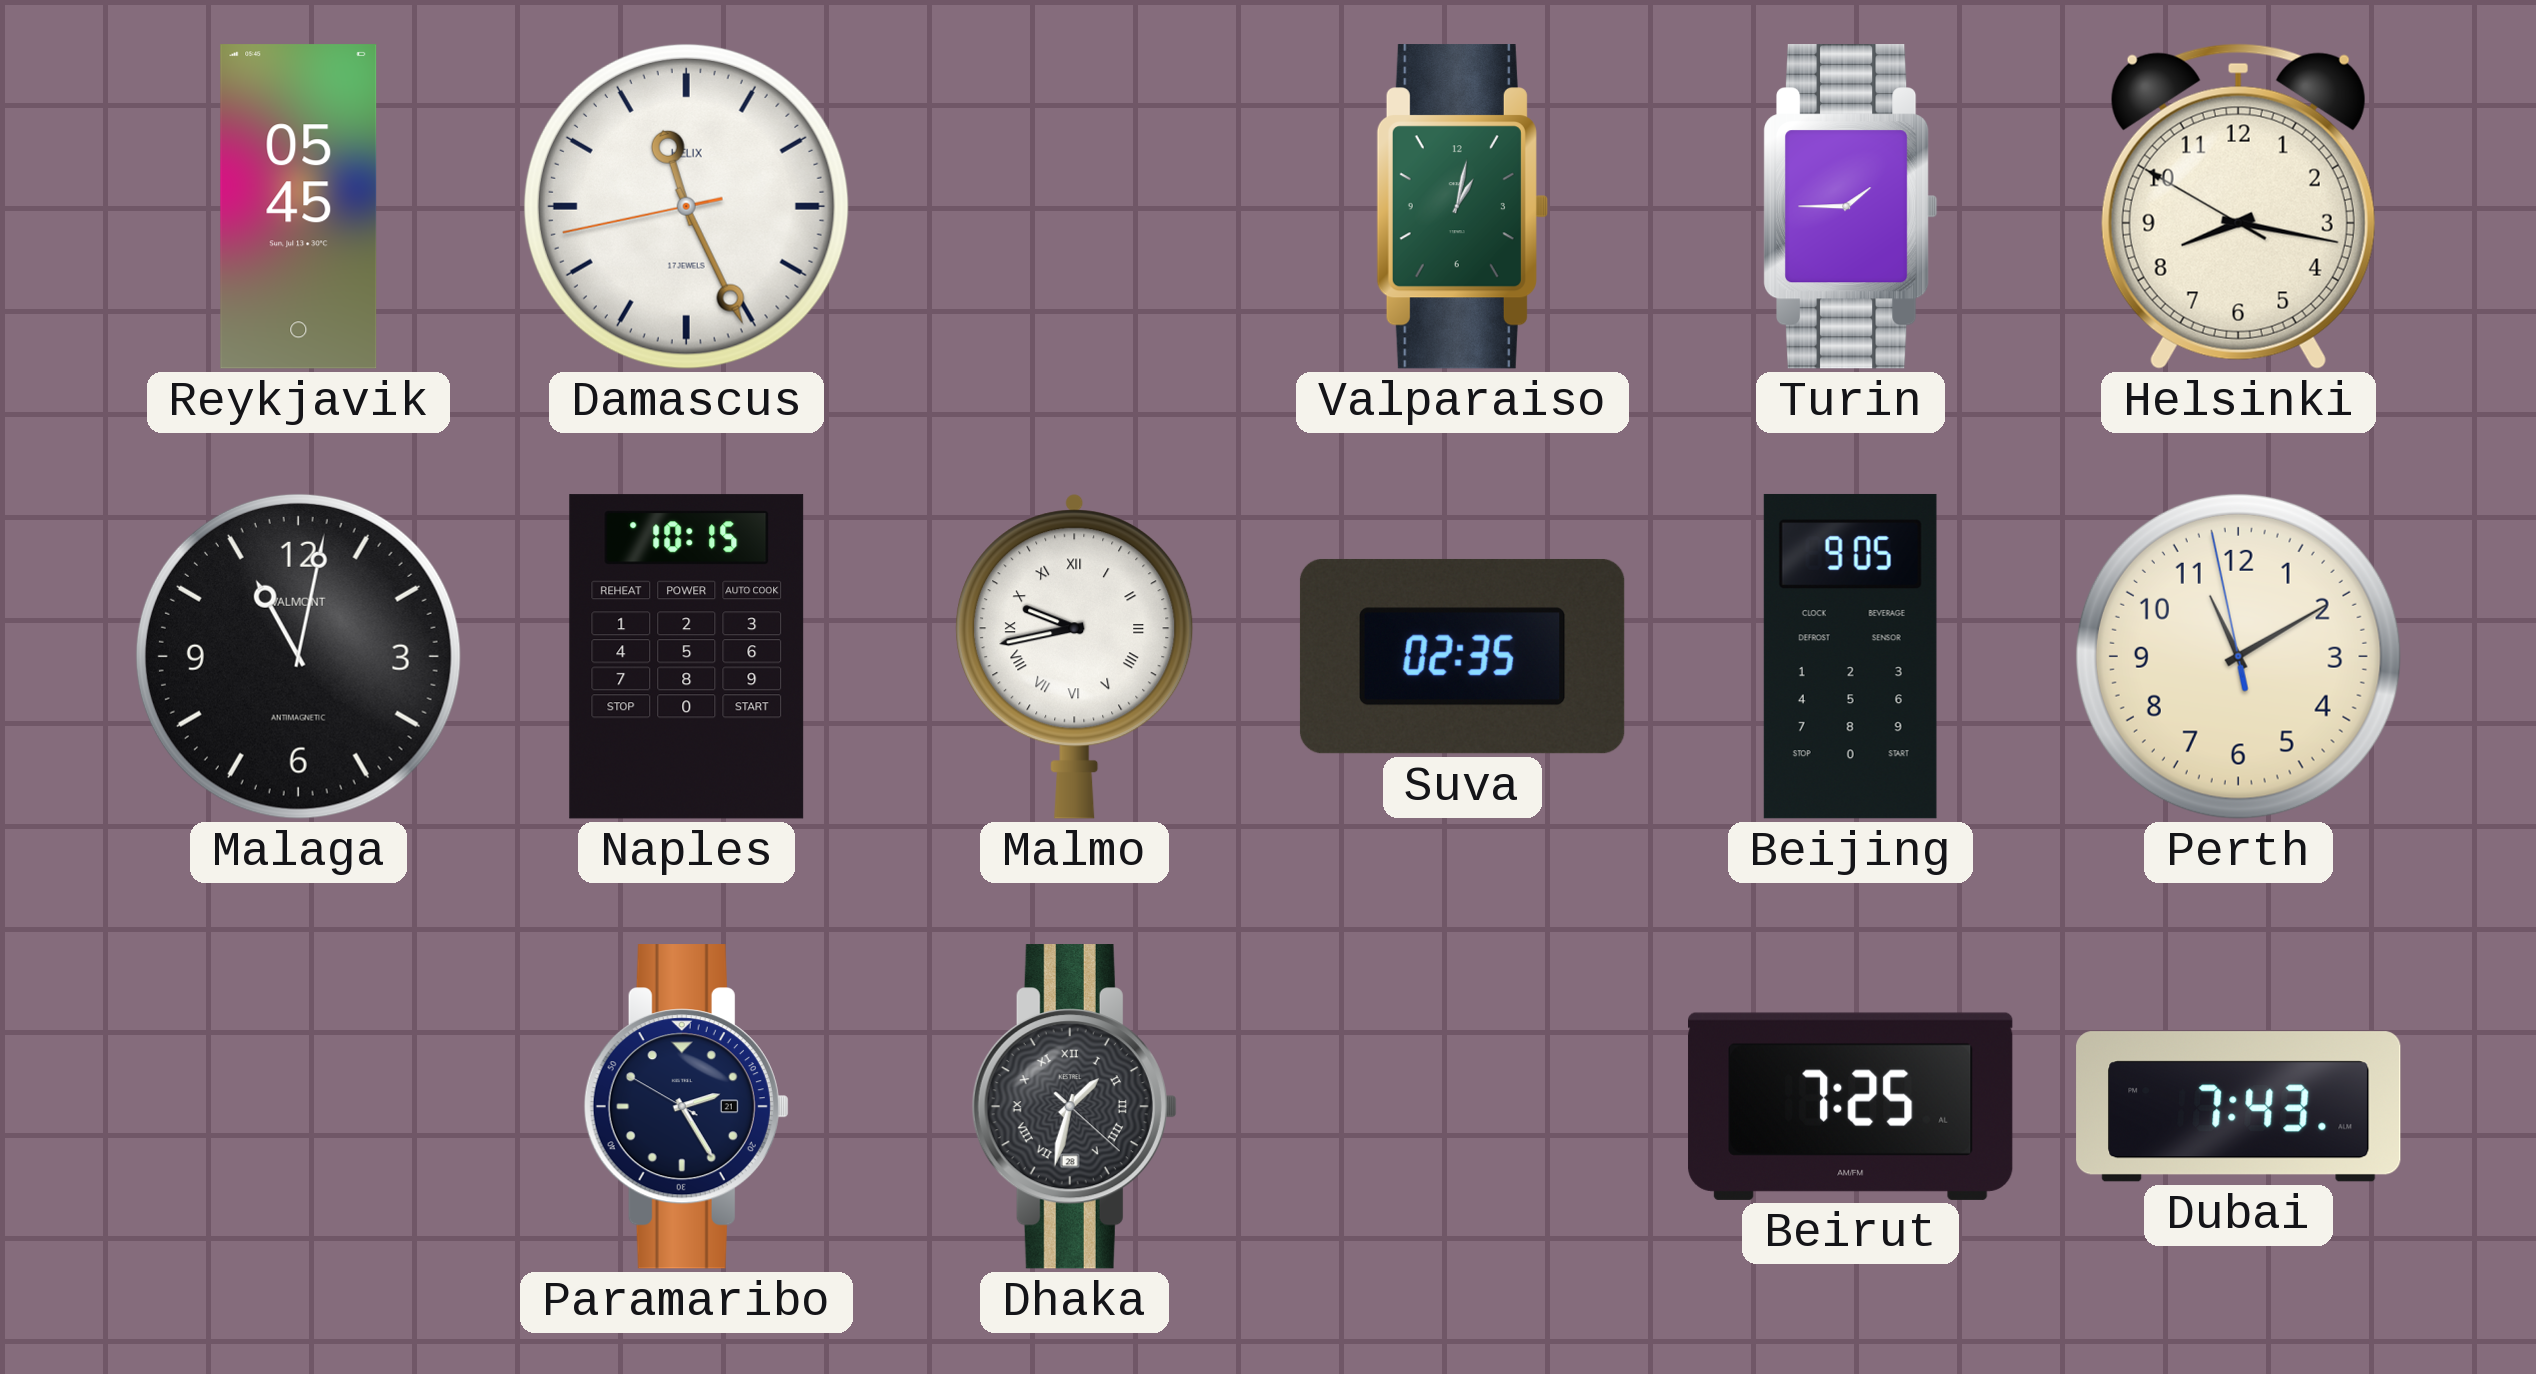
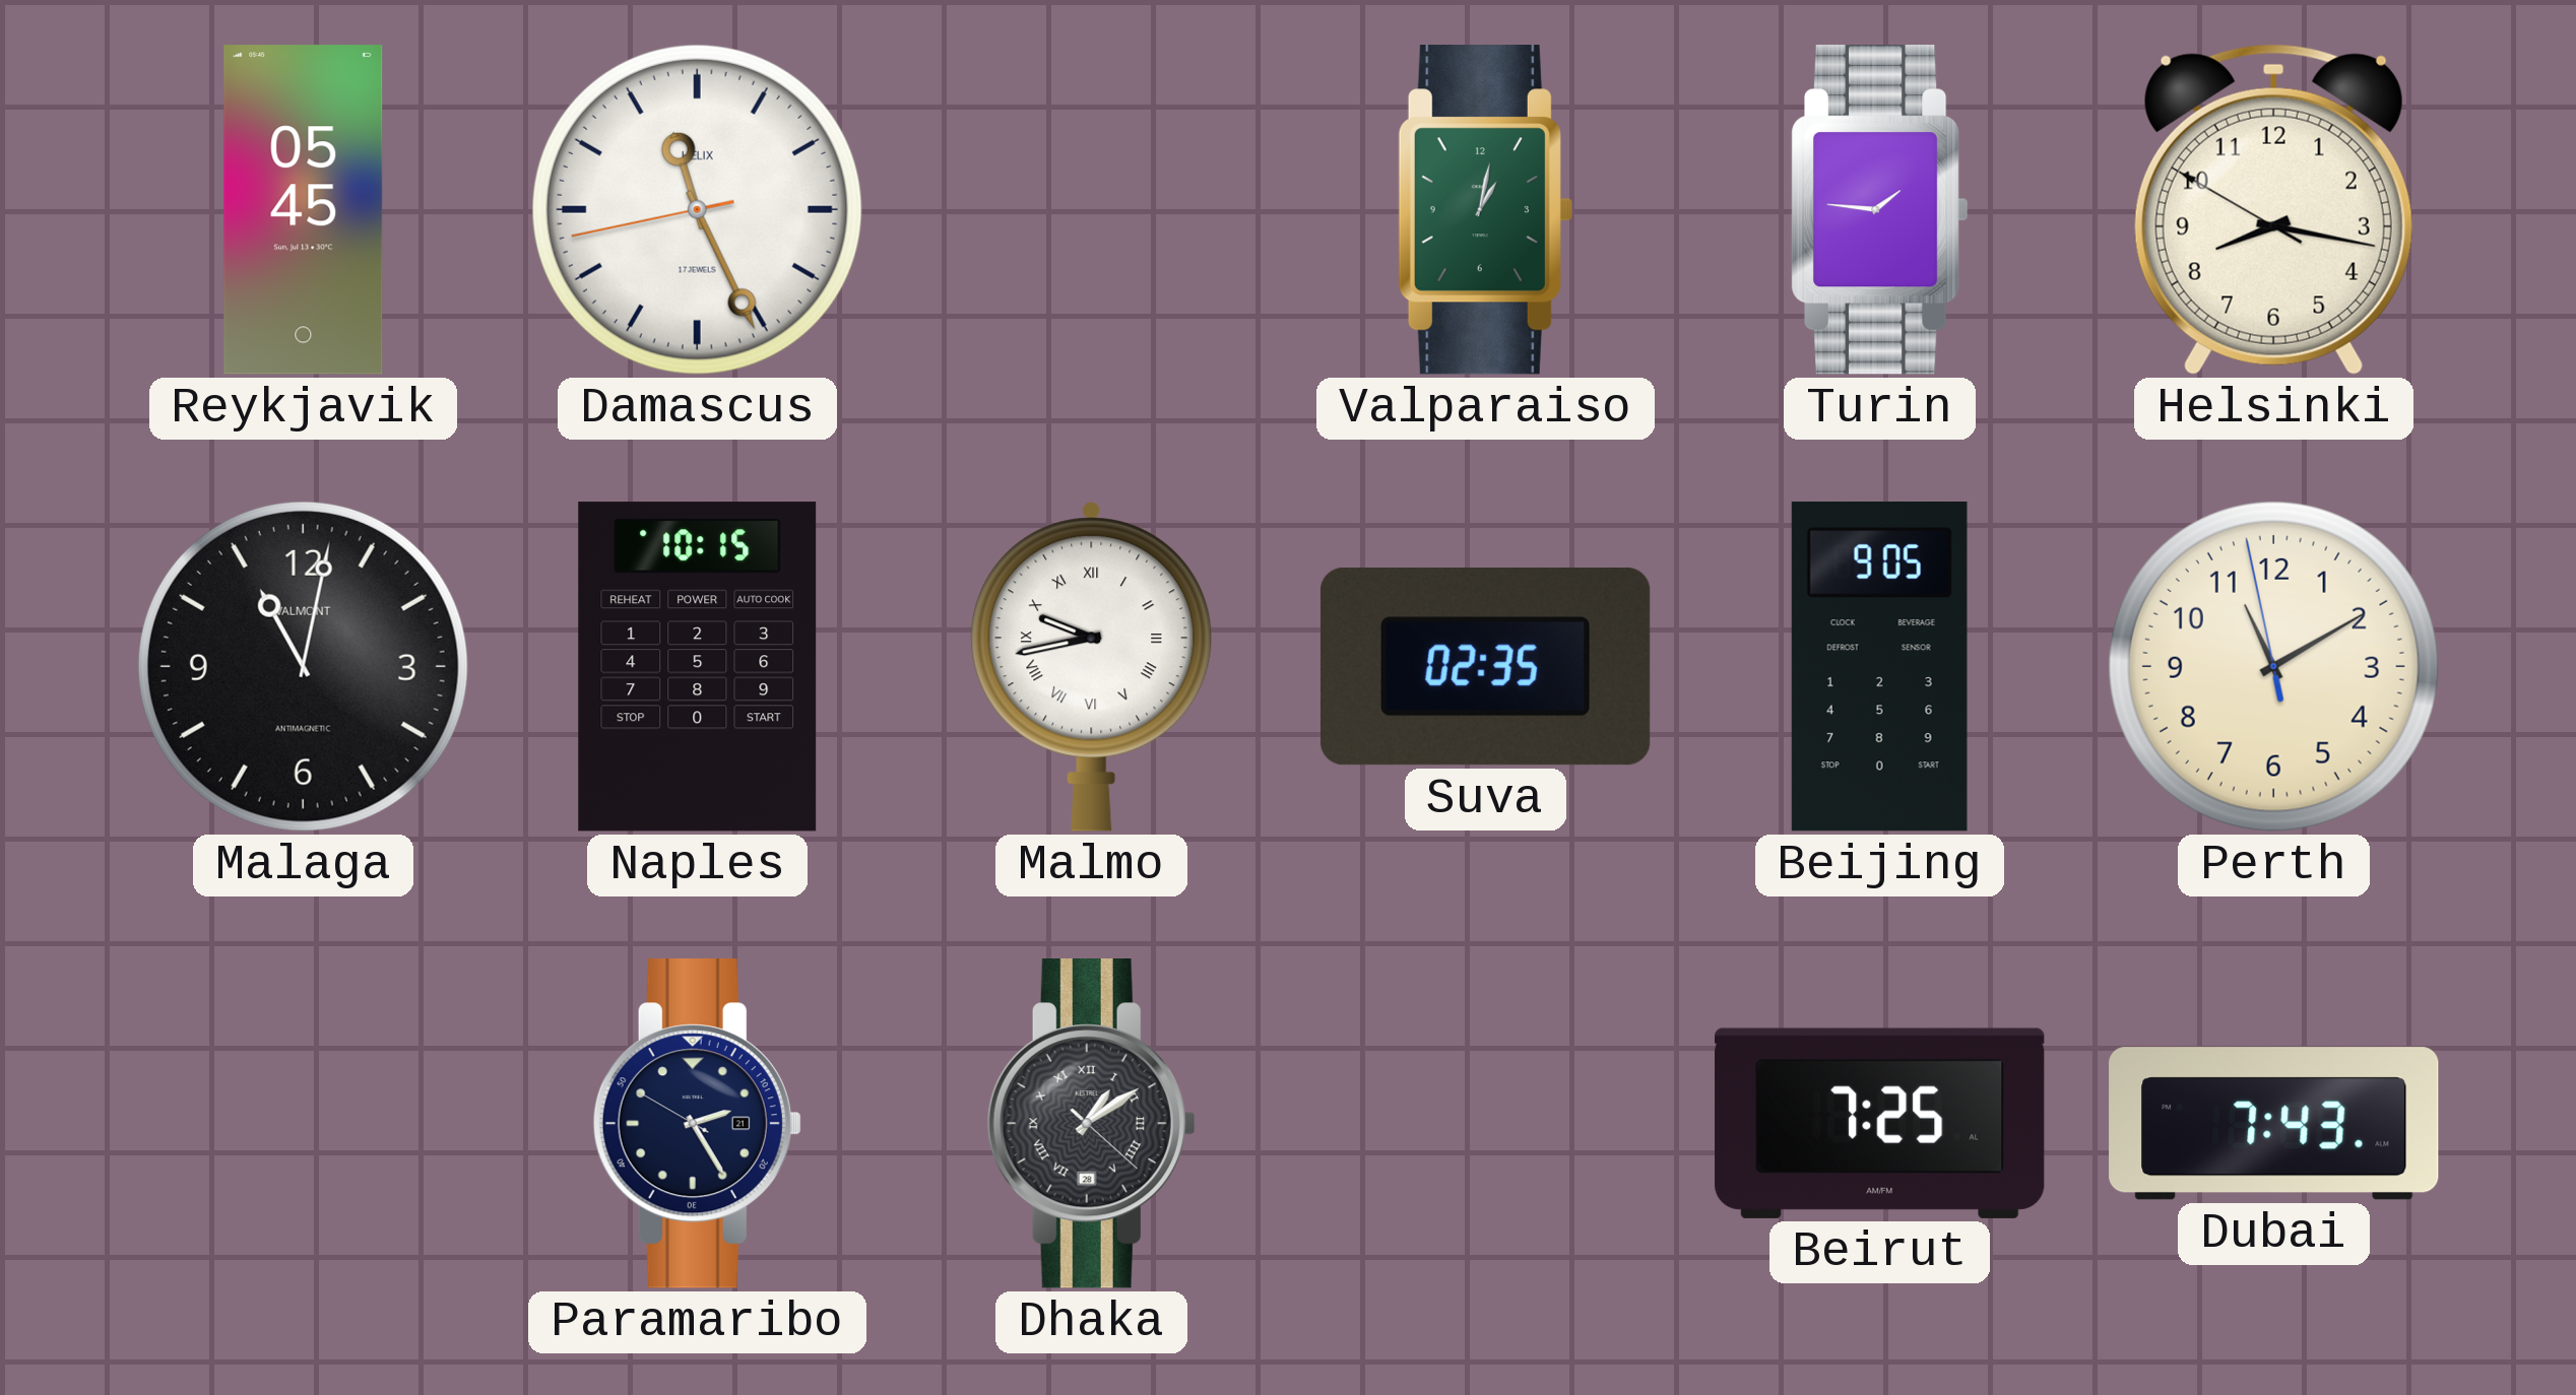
Turin: 1:45 -> 1:46 (1879, 210)
Dhaka: 1:32 -> 1:09 (1091, 1124)
